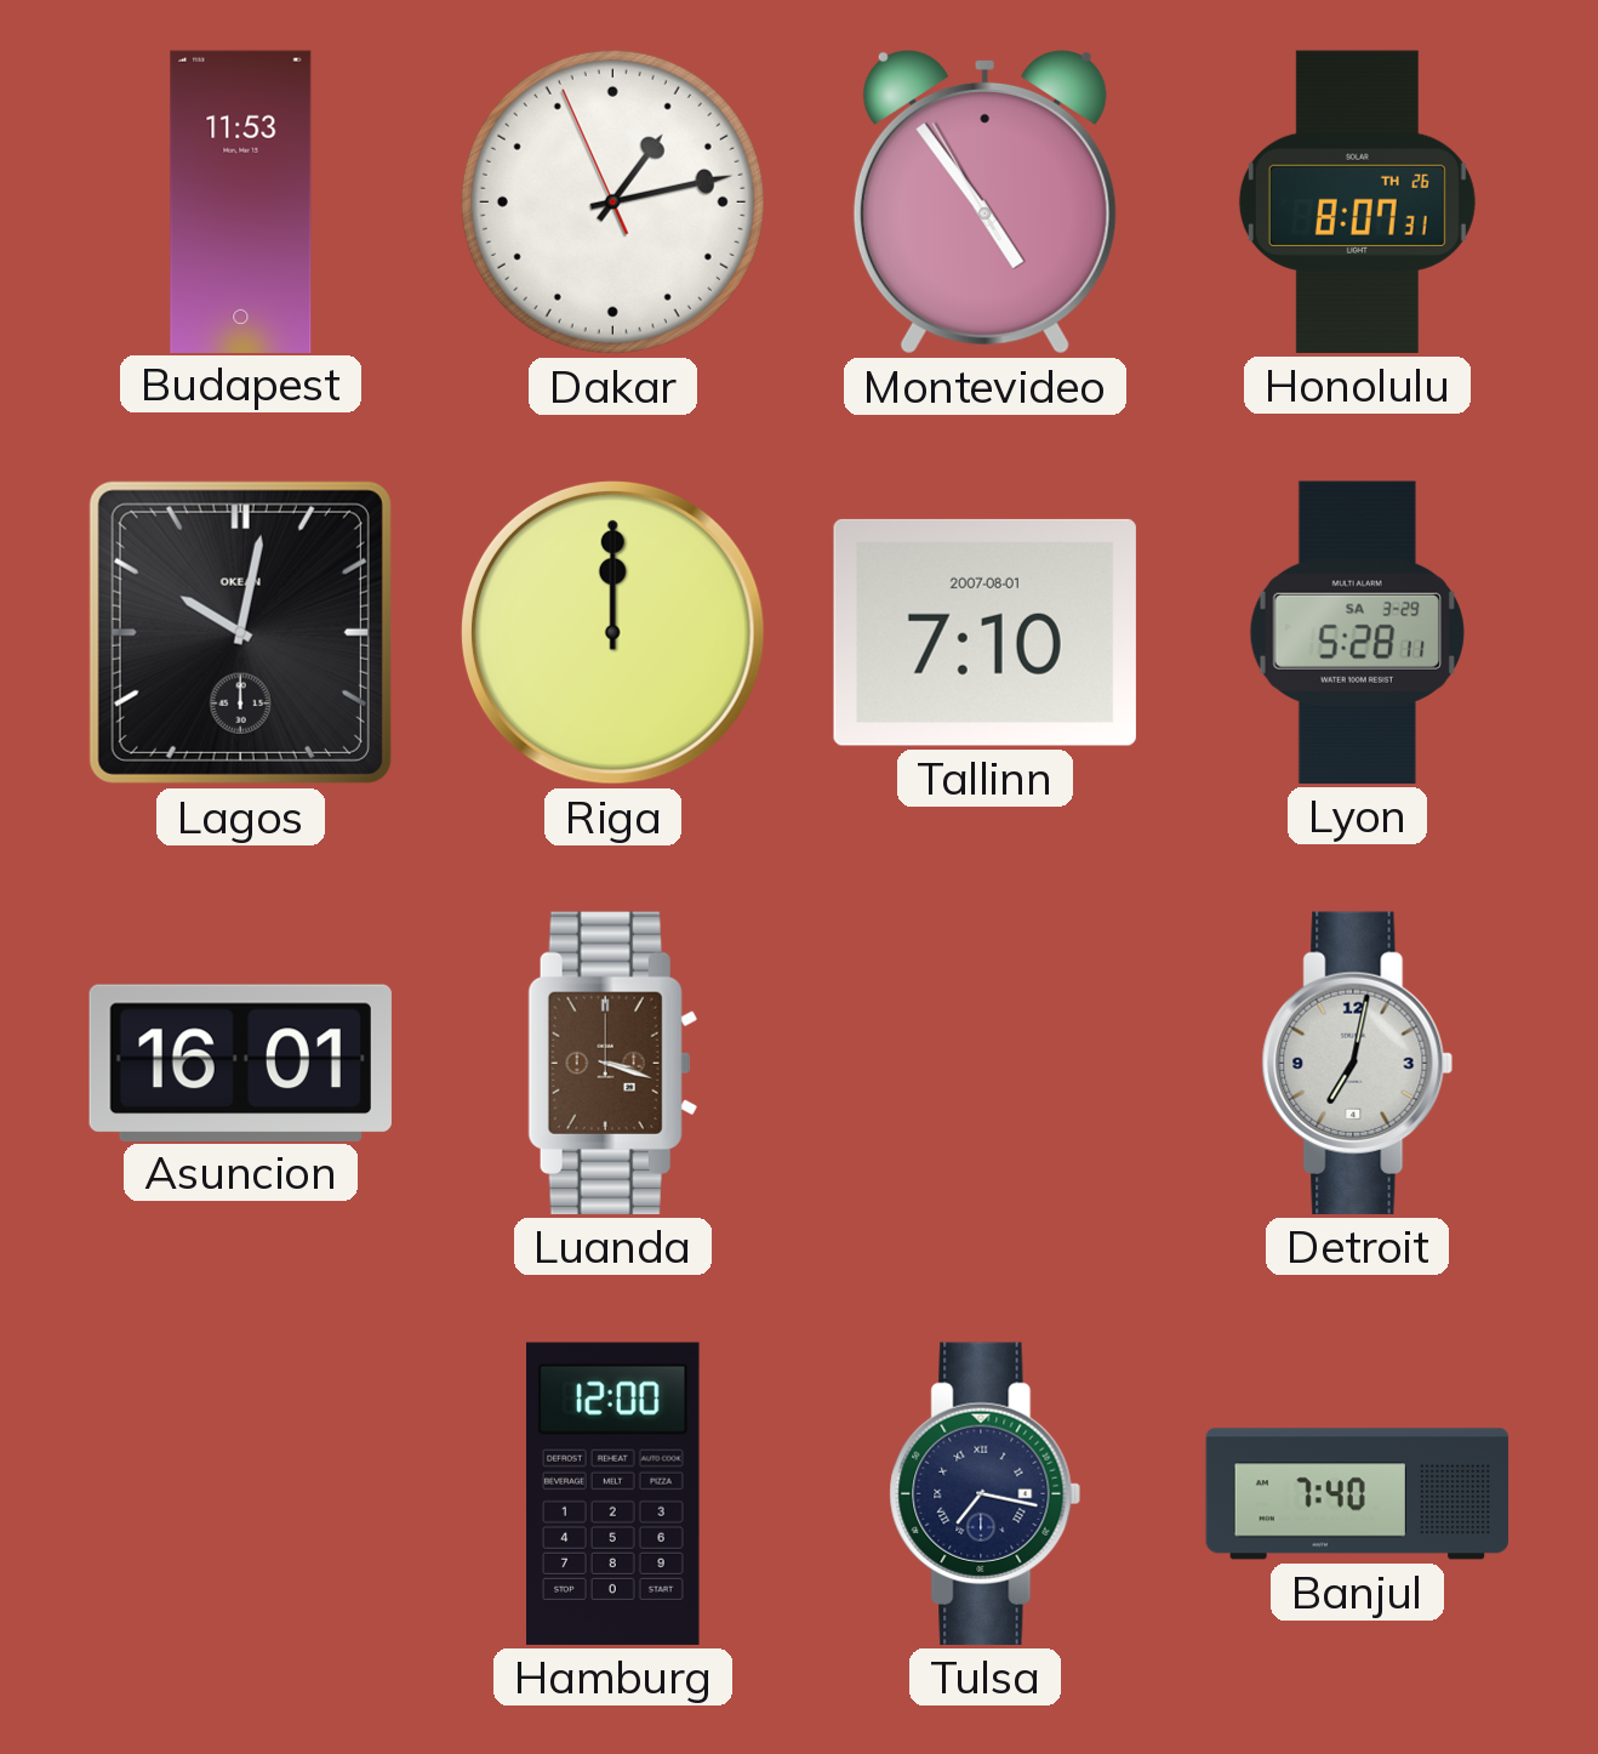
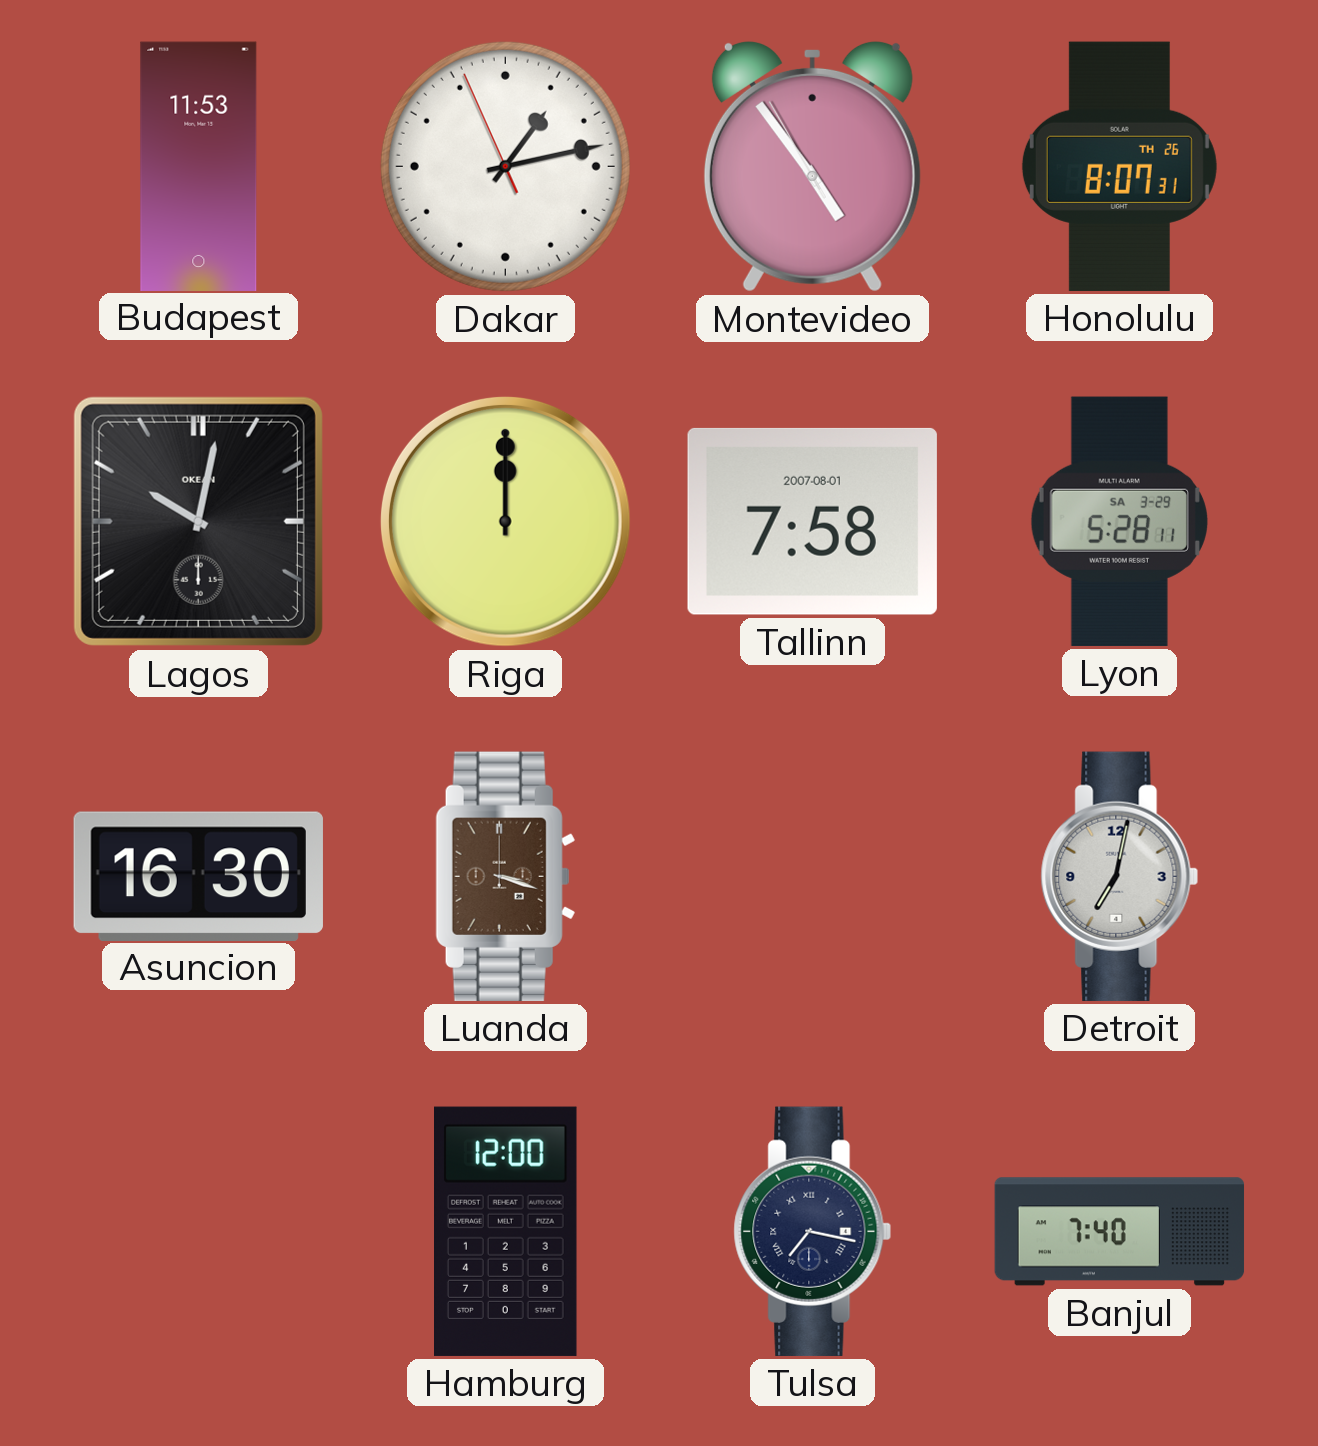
Tallinn: 7:10 -> 7:58 (812, 521)
Asuncion: 16:01 -> 16:30 (198, 876)
